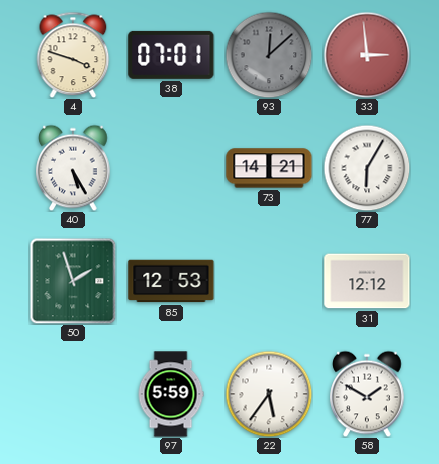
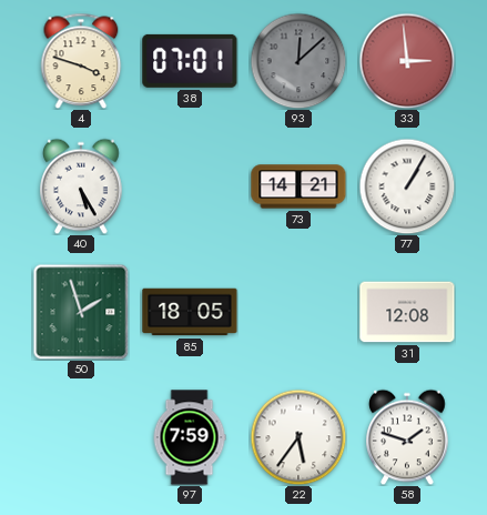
77: 6:05 -> 1:05 (407, 186)
85: 12:53 -> 18:05 (190, 312)
31: 12:12 -> 12:08 (407, 312)
97: 5:59 -> 7:59 (190, 437)
58: 1:50 -> 1:48 (407, 437)
